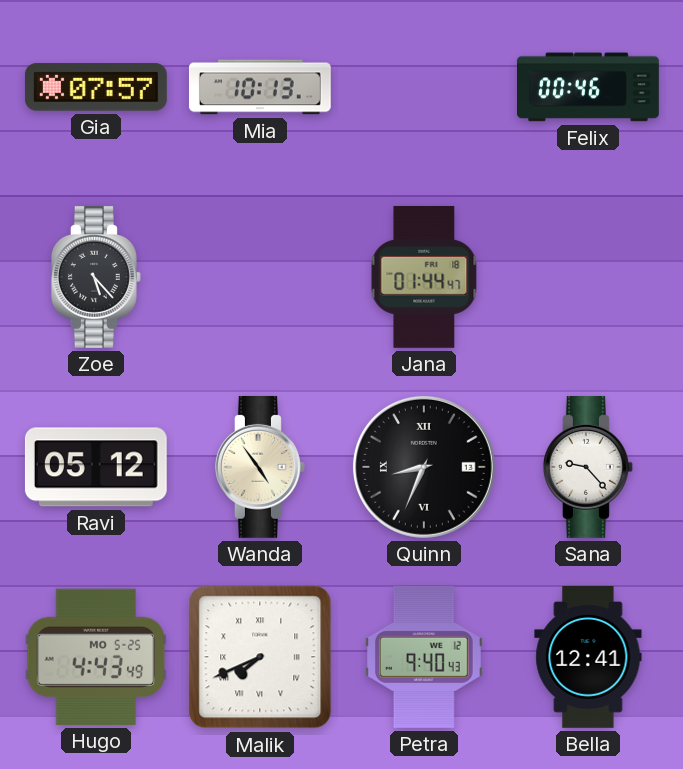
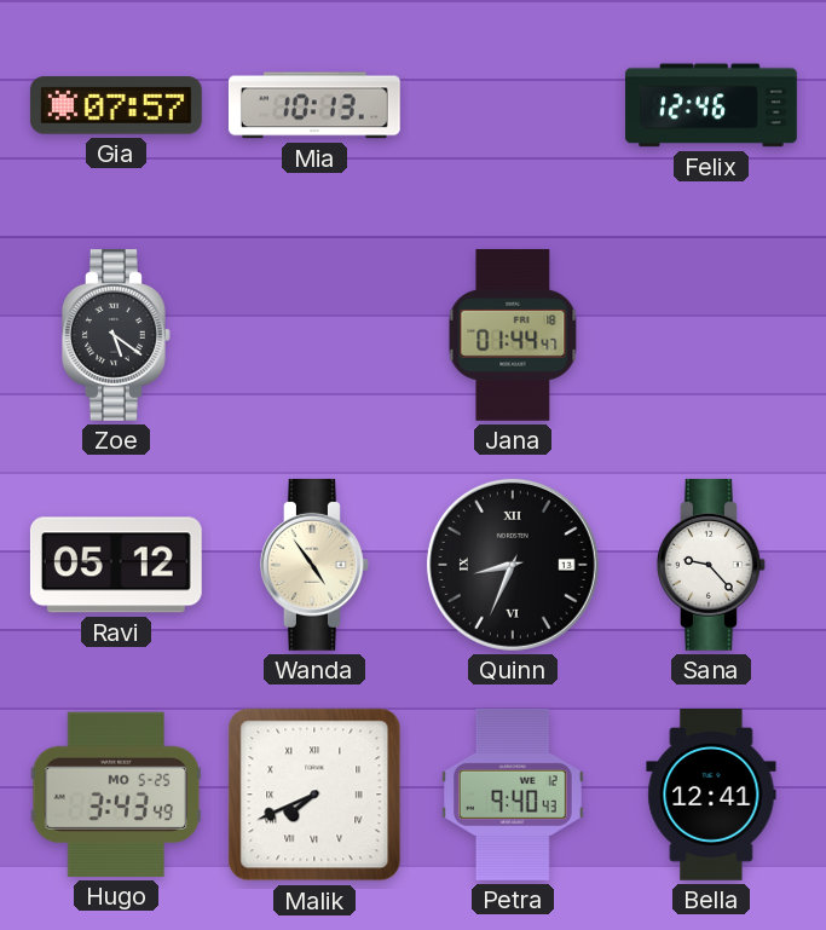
Felix: 00:46 -> 12:46 (712, 105)
Zoe: 5:23 -> 5:21 (116, 335)
Hugo: 4:43 -> 3:43 (116, 795)
